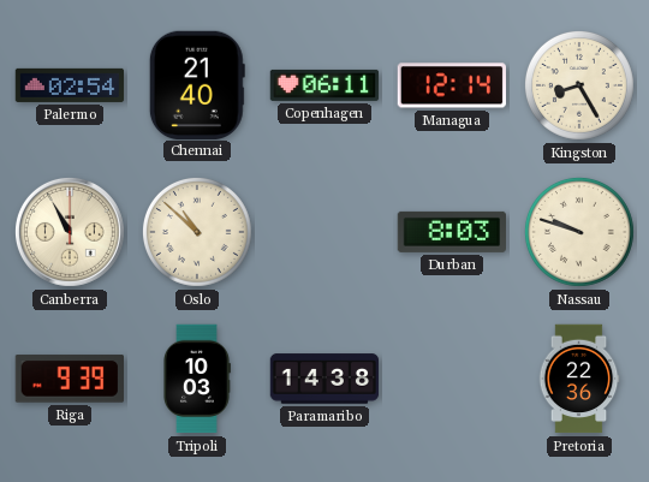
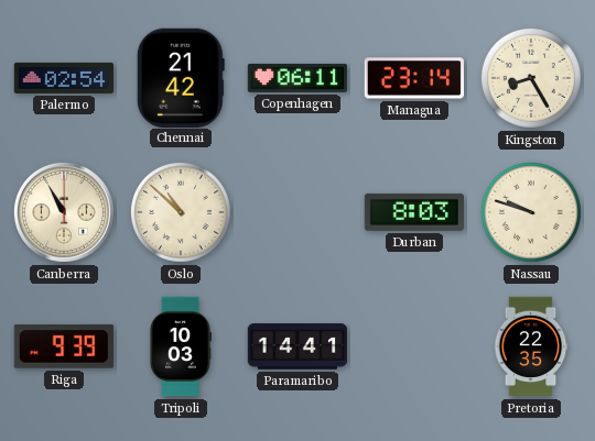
Chennai: 21:40 -> 21:42 (181, 77)
Managua: 12:14 -> 23:14 (413, 78)
Paramaribo: 14:38 -> 14:41 (297, 346)
Pretoria: 22:36 -> 22:35 (531, 346)
